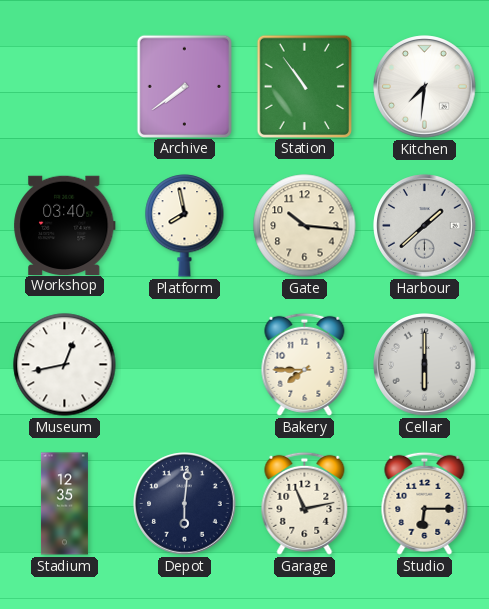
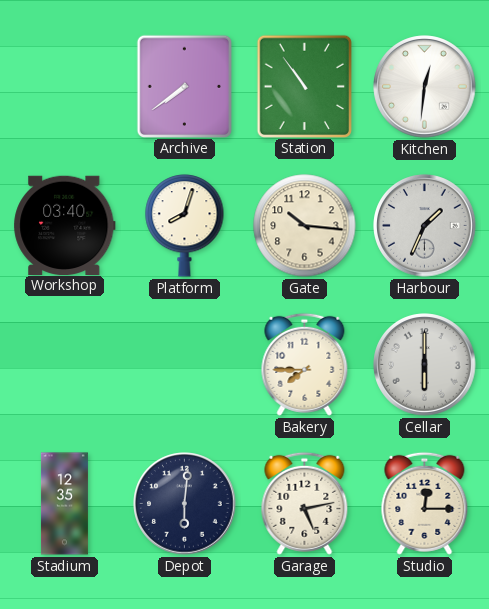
Kitchen: 7:31 -> 12:31 (425, 87)
Platform: 7:58 -> 8:03 (185, 226)
Harbour: 1:38 -> 1:34 (425, 226)
Museum: 12:43 -> none (65, 365)
Garage: 11:13 -> 5:13 (305, 503)
Studio: 6:15 -> 12:15 (425, 503)
